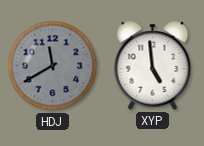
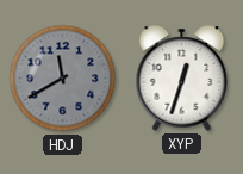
XYP: 4:59 -> 12:33 (182, 79)
